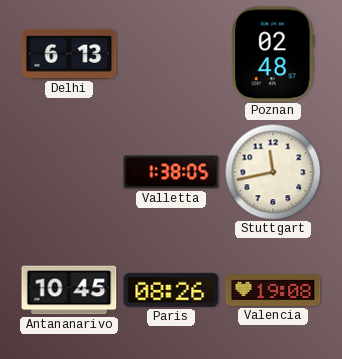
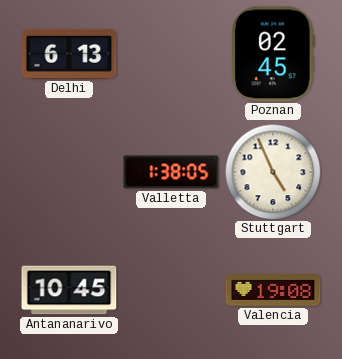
Poznan: 02:48 -> 02:45 (273, 54)
Stuttgart: 11:43 -> 4:56 (273, 172)
Paris: 08:26 -> none (171, 290)
